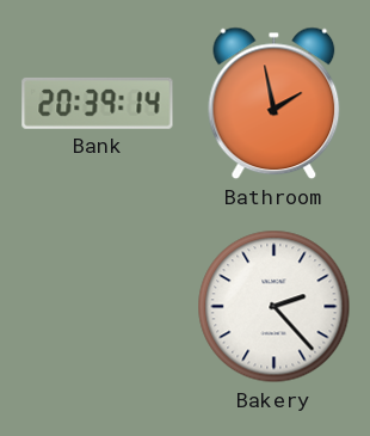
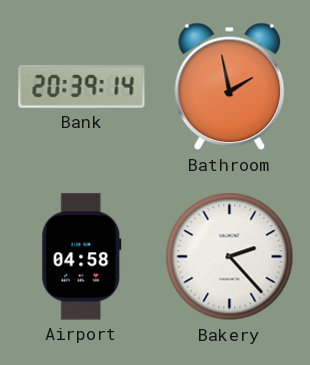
Airport: none -> 04:58 (82, 257)
